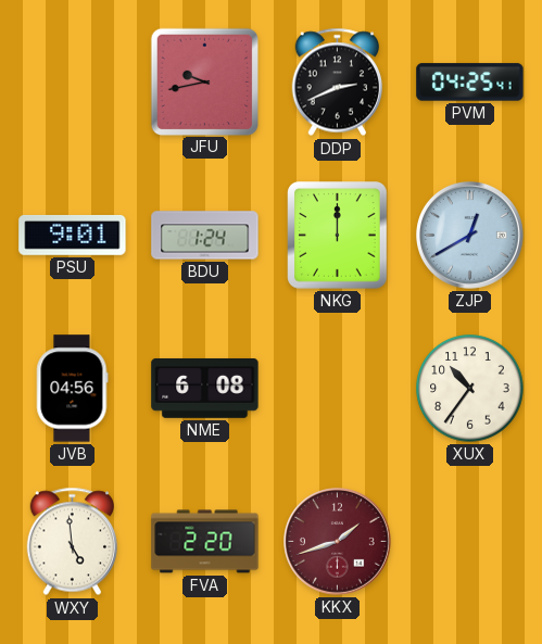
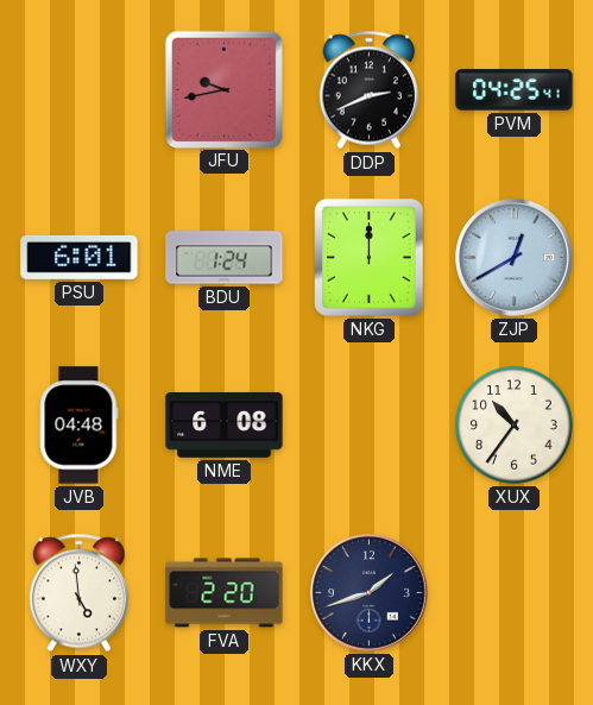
PSU: 9:01 -> 6:01 (80, 257)
JVB: 04:56 -> 04:48 (80, 426)
KKX dial: burgundy -> navy (370, 593)
